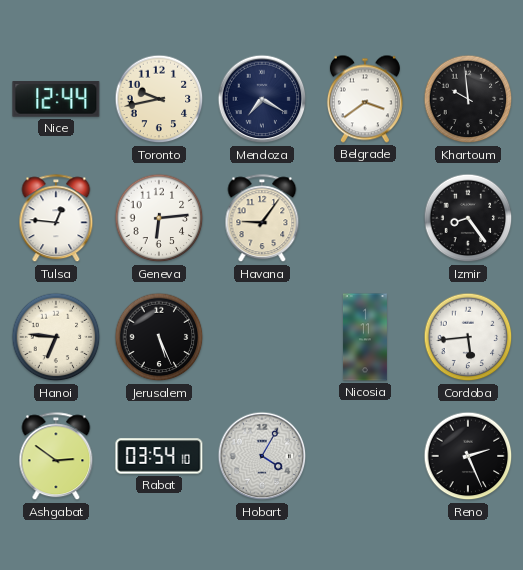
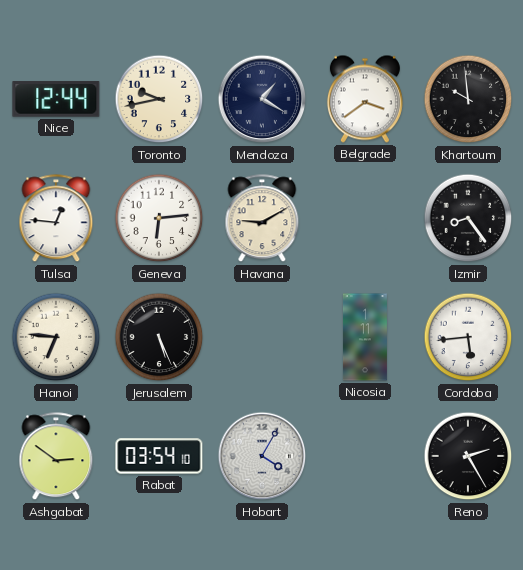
Mendoza: 7:20 -> 1:20 (262, 99)
Havana: 9:06 -> 9:10 (262, 219)
Reno: 2:26 -> 2:25 (468, 456)
